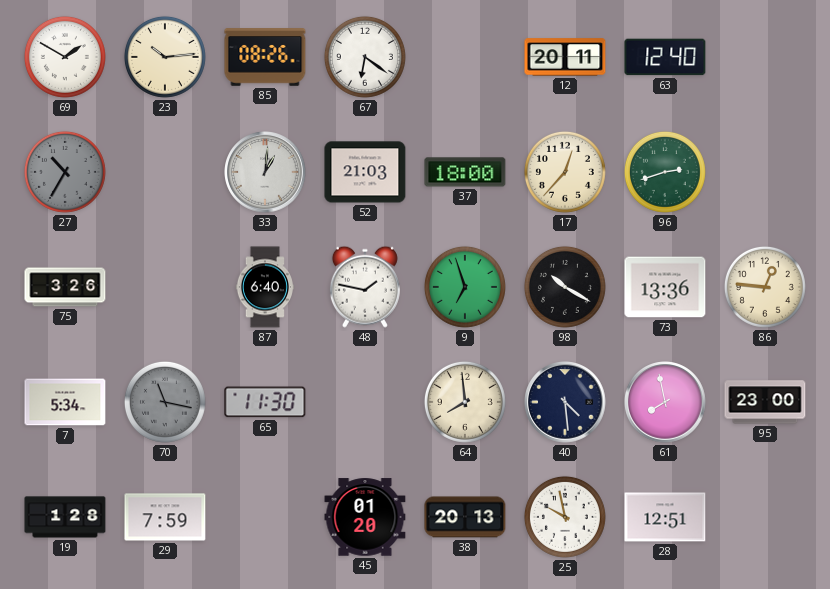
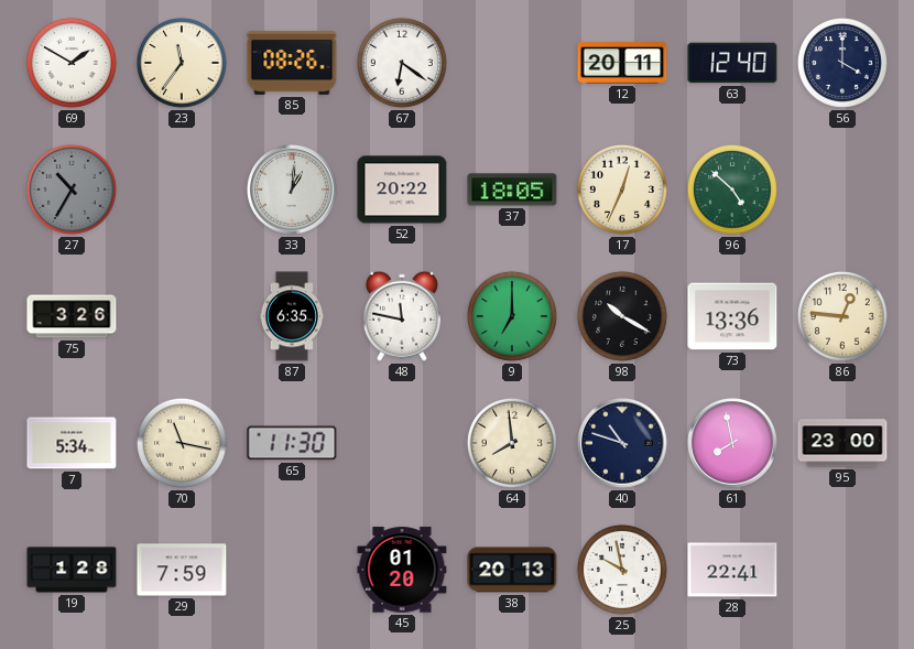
23: 10:14 -> 11:36 (182, 63)
56: none -> 4:00 (842, 63)
52: 21:03 -> 20:22 (402, 190)
37: 18:00 -> 18:05 (512, 190)
17: 12:37 -> 12:34 (622, 190)
96: 2:42 -> 4:52 (732, 190)
87: 6:40 -> 6:35 (292, 316)
48: 1:47 -> 11:47 (402, 316)
9: 6:57 -> 7:00 (512, 316)
70 dial: grey -> cream (182, 443)
40: 4:29 -> 10:48 (622, 443)
28: 12:51 -> 22:41 (732, 570)
